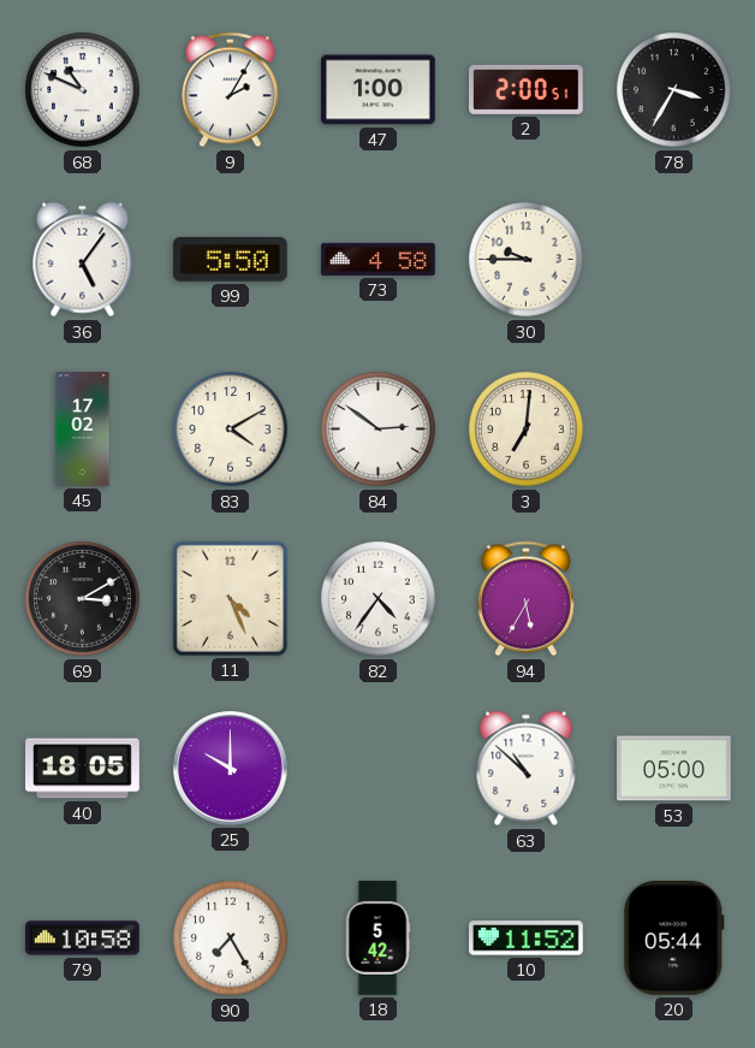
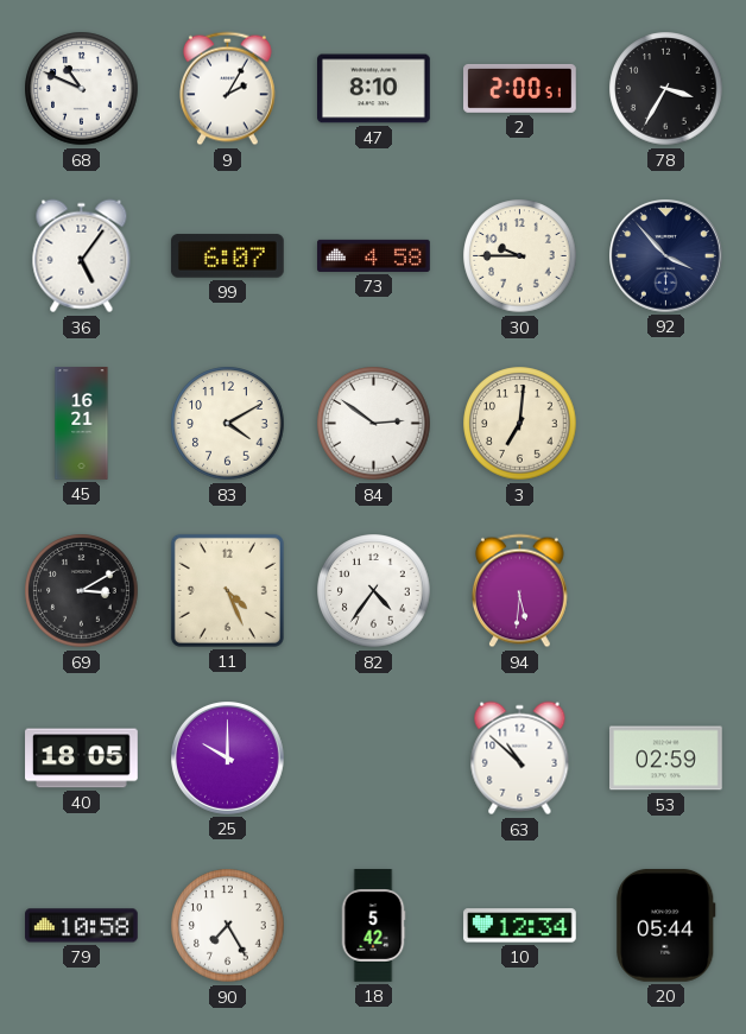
47: 1:00 -> 8:10 (374, 89)
99: 5:50 -> 6:07 (227, 256)
92: none -> 3:53 (666, 256)
45: 17:02 -> 16:21 (82, 424)
94: 5:35 -> 5:31 (519, 591)
53: 05:00 -> 02:59 (666, 759)
10: 11:52 -> 12:34 (520, 926)
